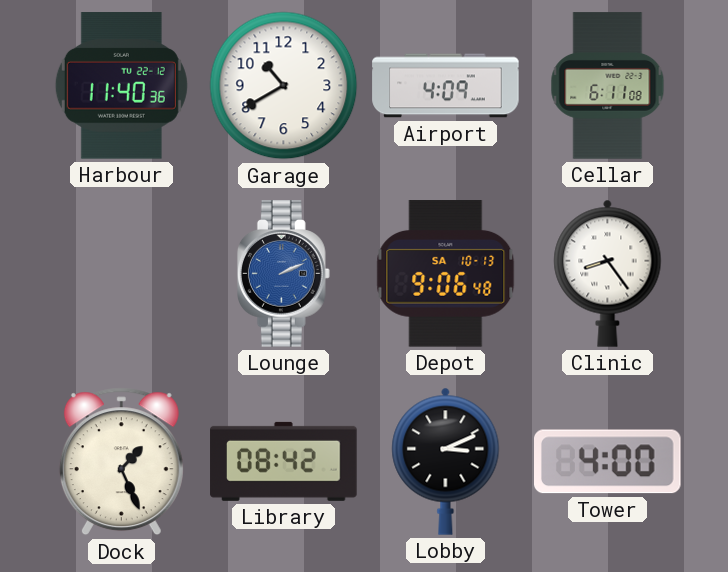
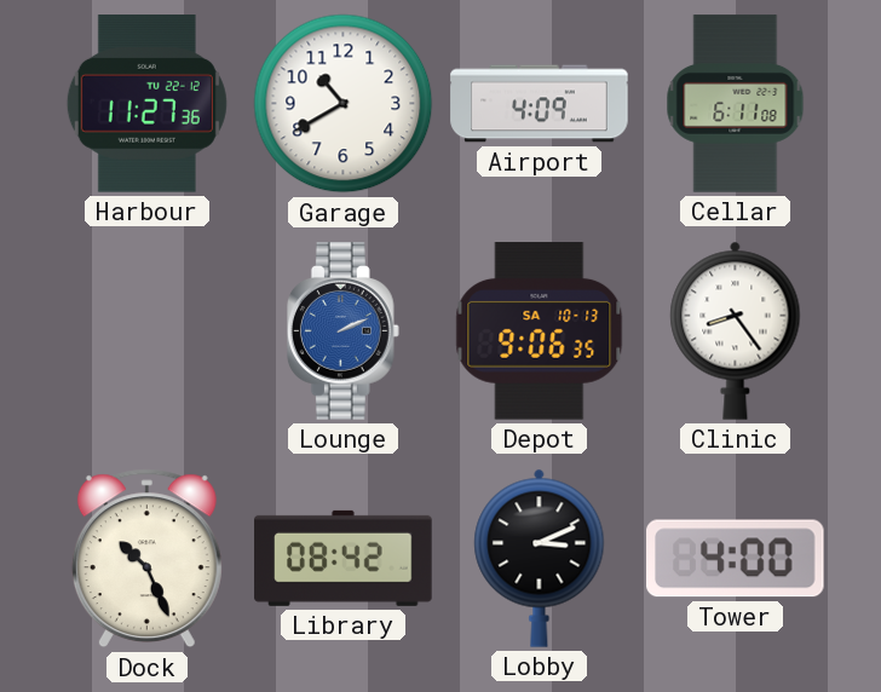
Harbour: 11:40 -> 11:27 (146, 104)
Depot: 9:06:48 -> 9:06:35 (540, 331)
Dock: 1:26 -> 10:26 (146, 559)
